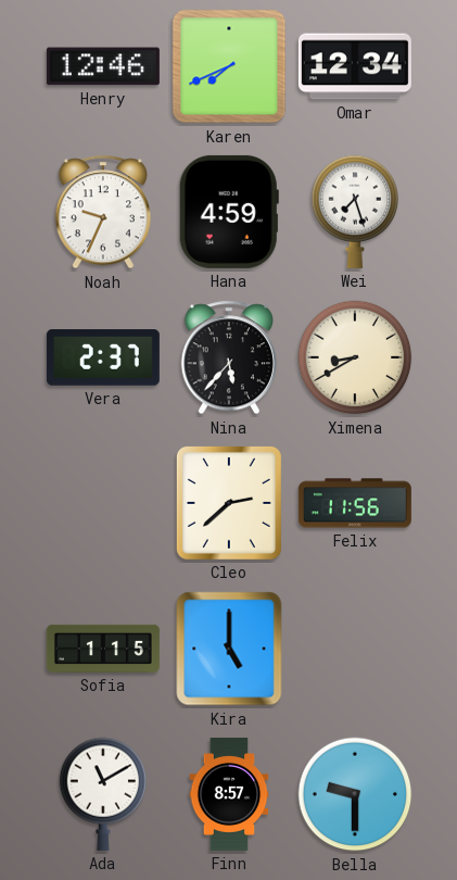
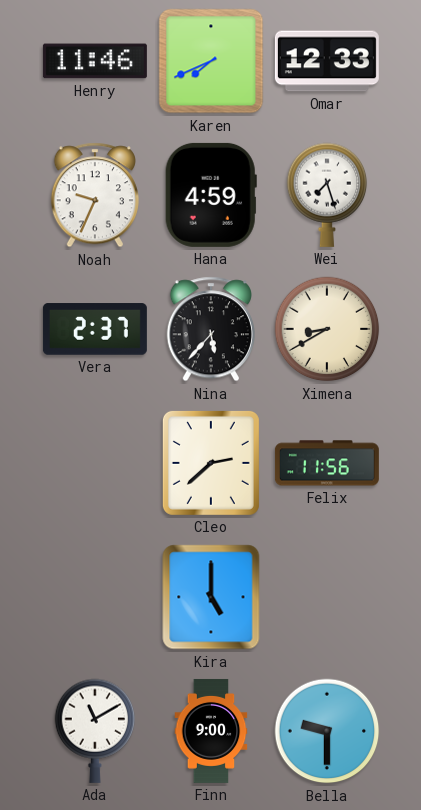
Henry: 12:46 -> 11:46 (95, 61)
Omar: 12:34 -> 12:33 (327, 61)
Sofia: 1:15 -> none (103, 649)
Finn: 8:57 -> 9:00 (211, 731)
